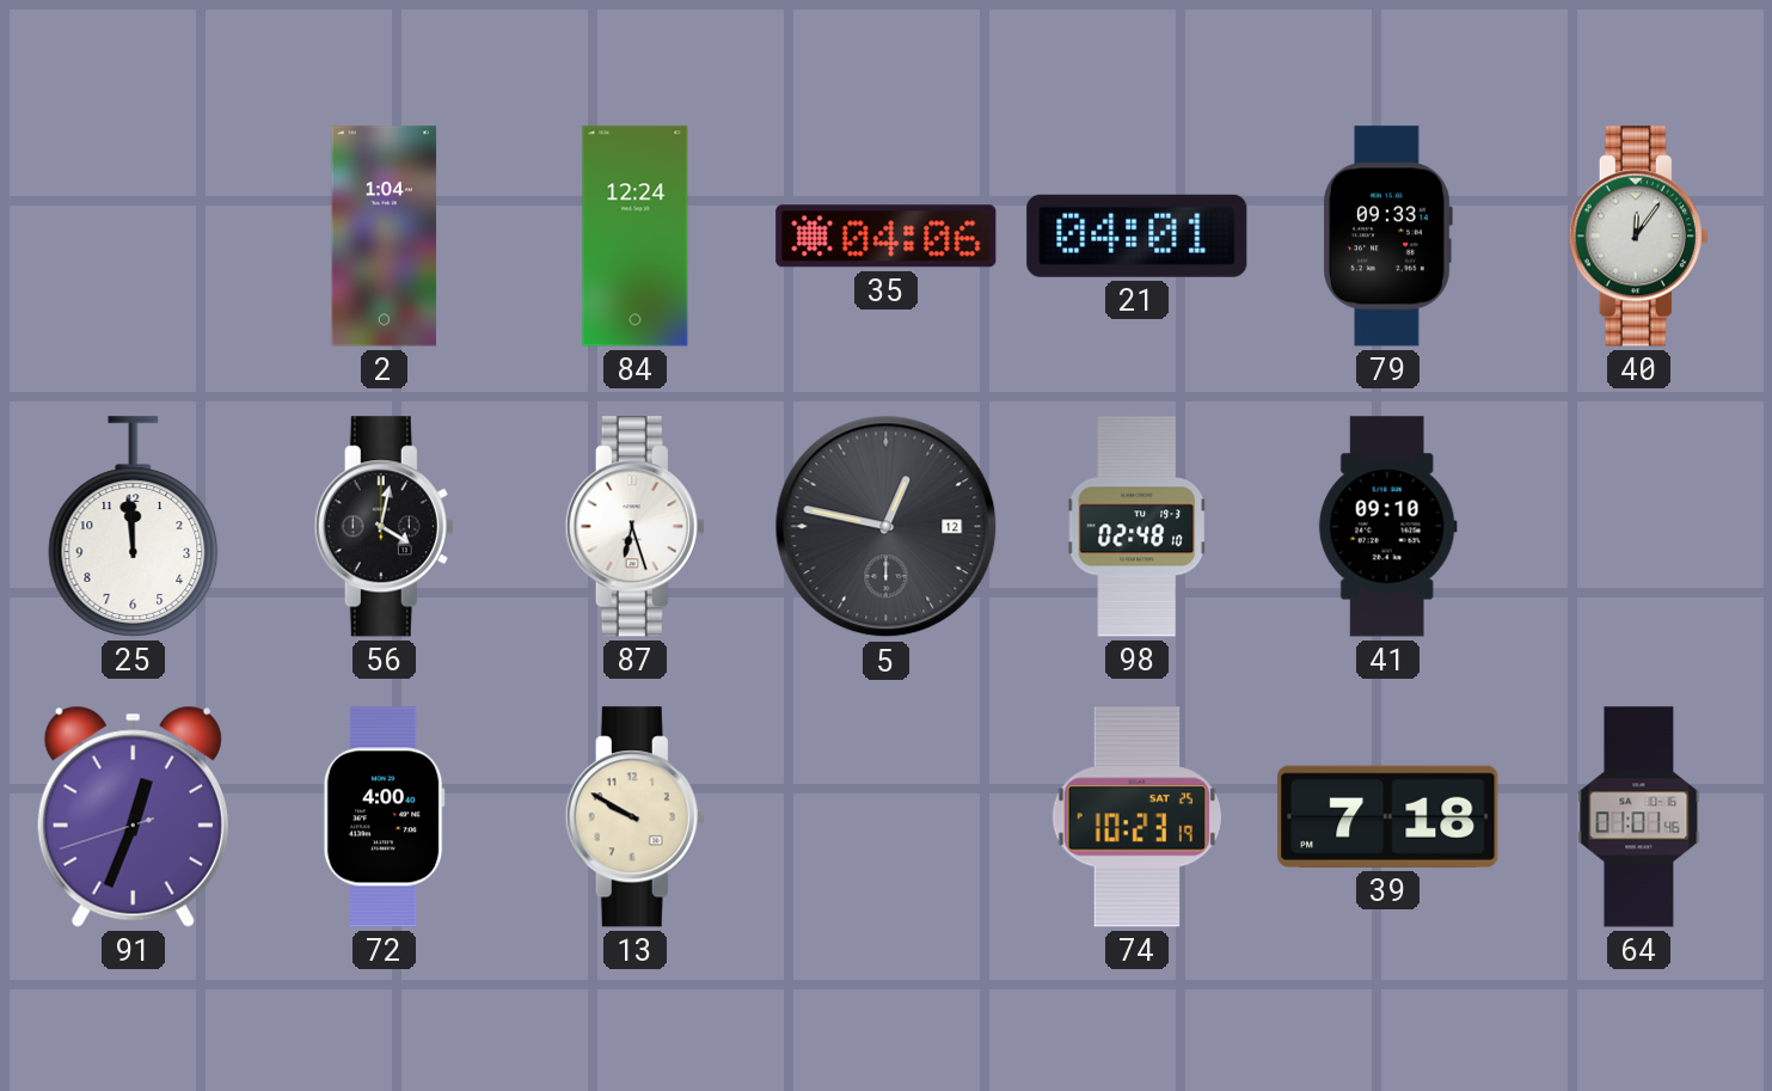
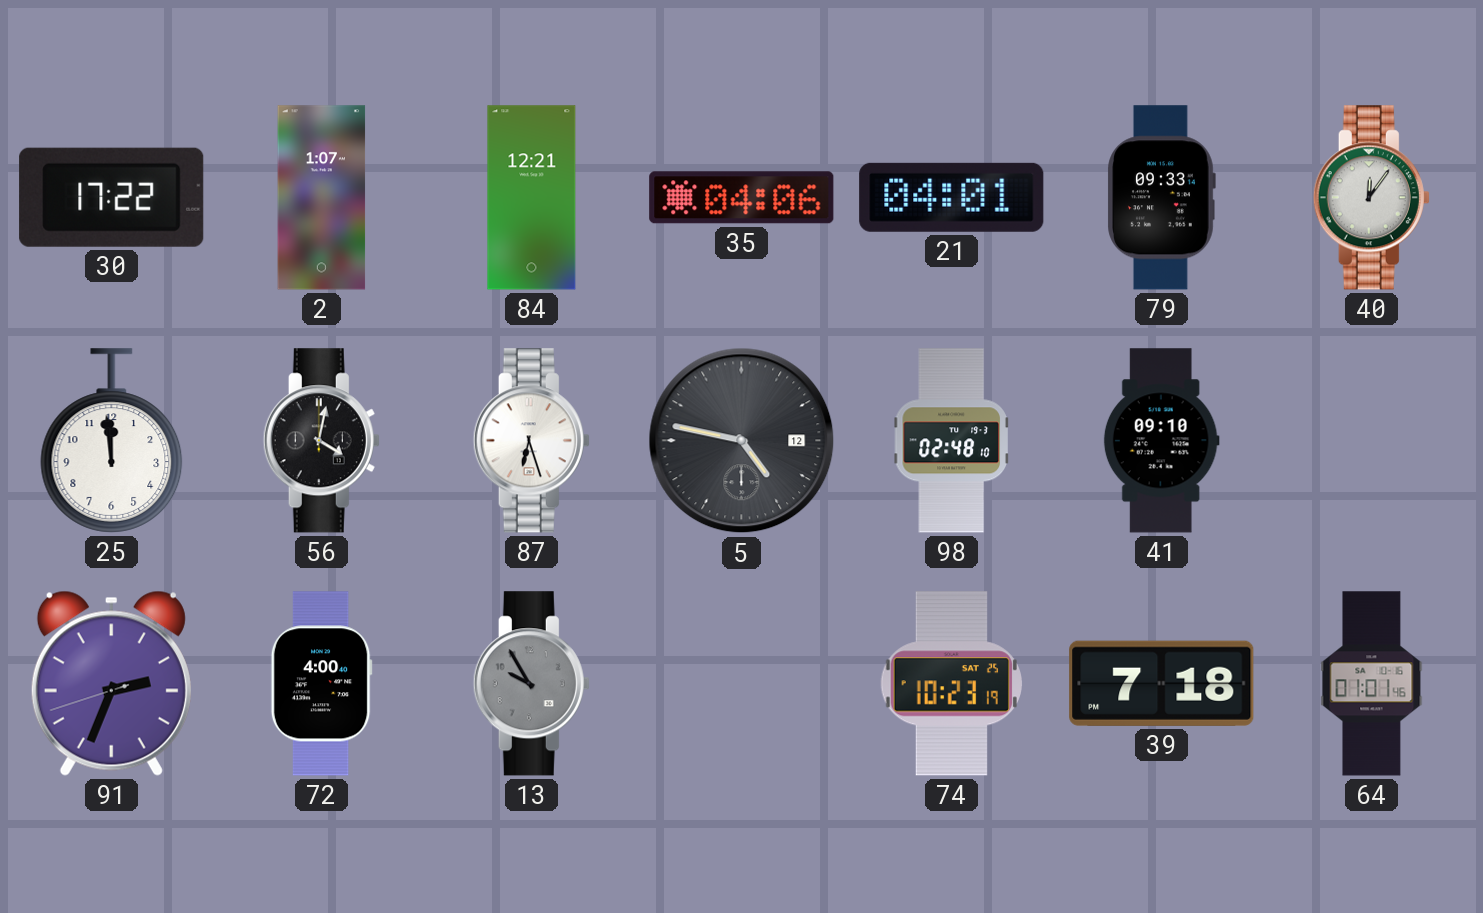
30: none -> 17:22 (112, 197)
2: 1:04 -> 1:07 (322, 198)
84: 12:24 -> 12:21 (532, 198)
5: 12:47 -> 4:47 (742, 441)
91: 12:33 -> 2:33 (111, 683)
13: 9:50 -> 9:55 (531, 684)
13 dial: cream -> grey (531, 684)
